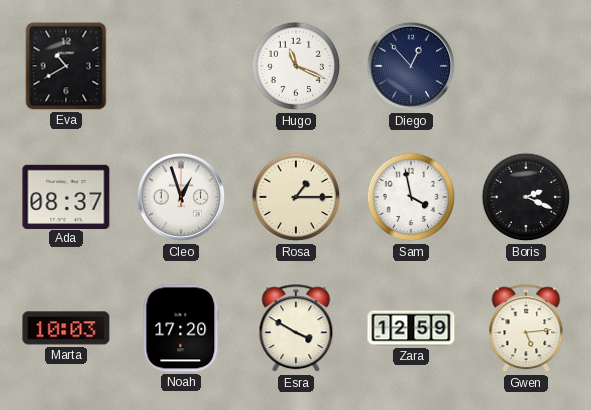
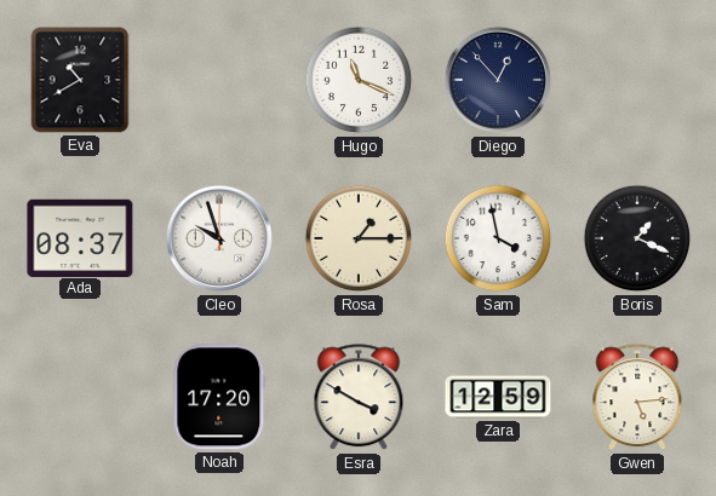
Cleo: 12:57 -> 9:57 (219, 238)
Boris: 2:19 -> 1:19 (637, 238)
Marta: 10:03 -> none (66, 328)
